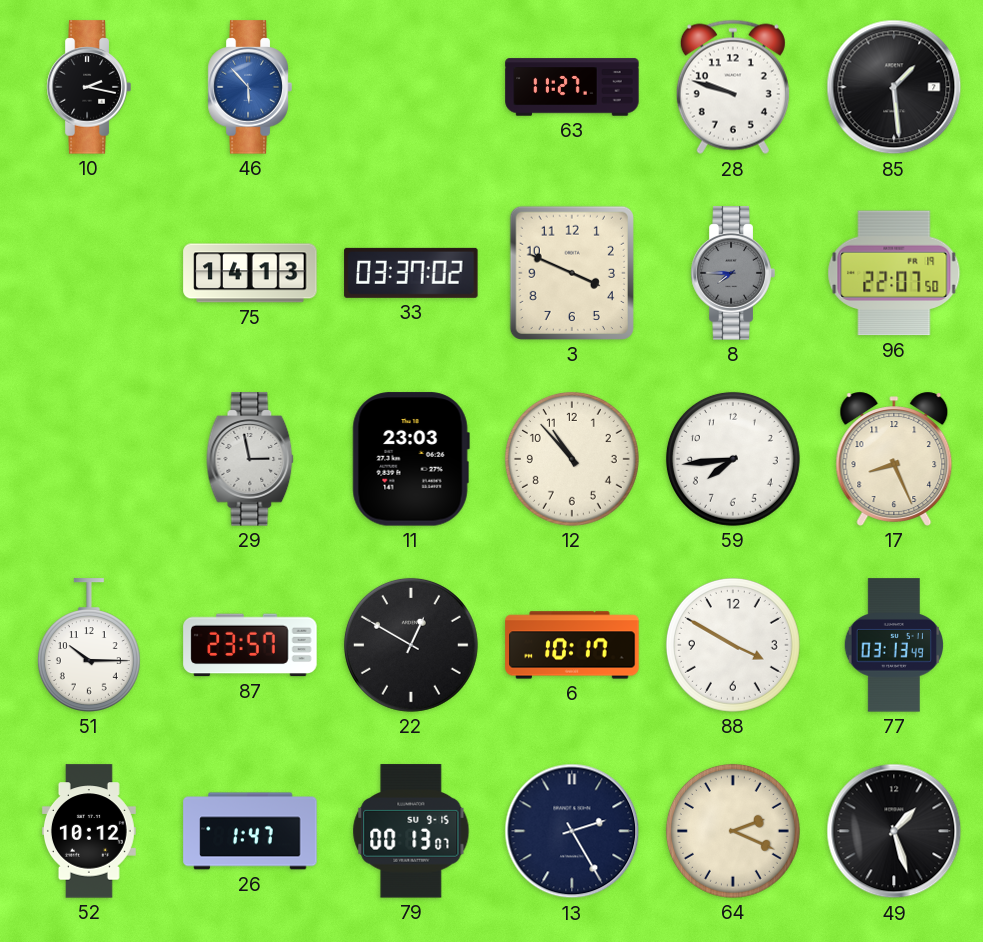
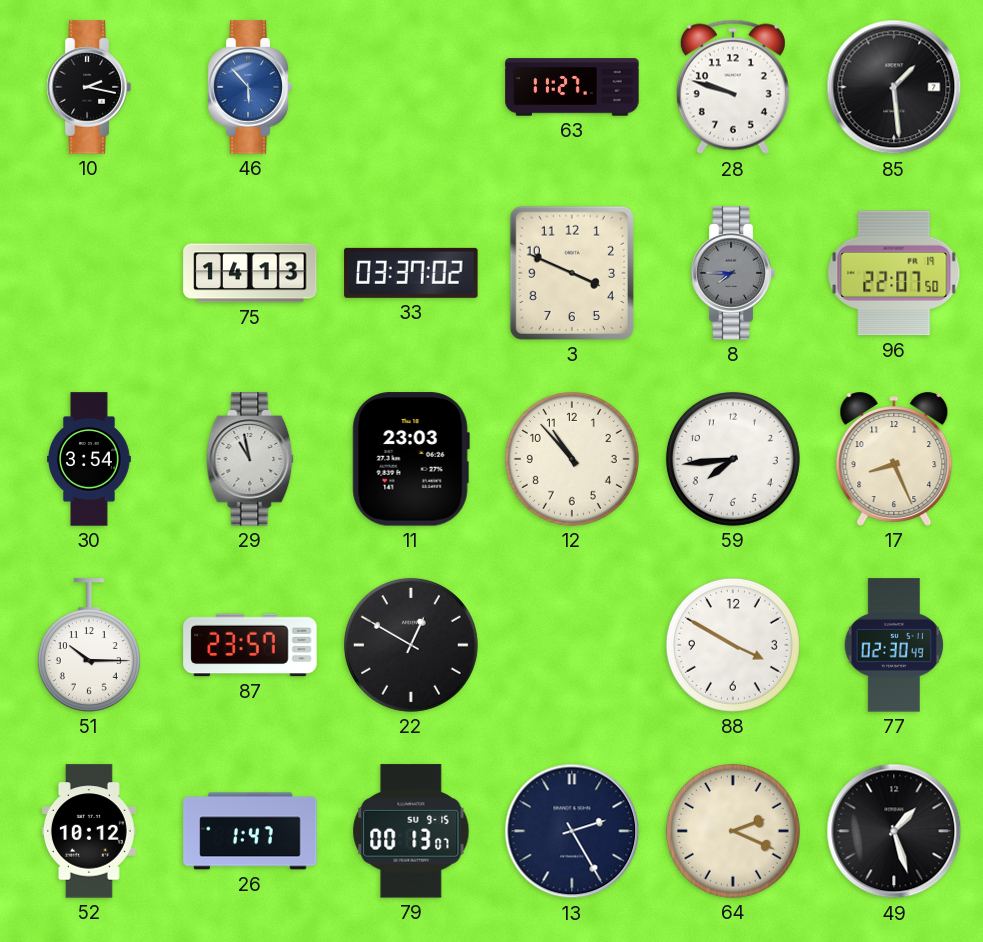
30: none -> 3:54 (90, 459)
29: 2:58 -> 10:58 (250, 459)
6: 10:17 -> none (572, 645)
77: 03:13 -> 02:30 (893, 645)
